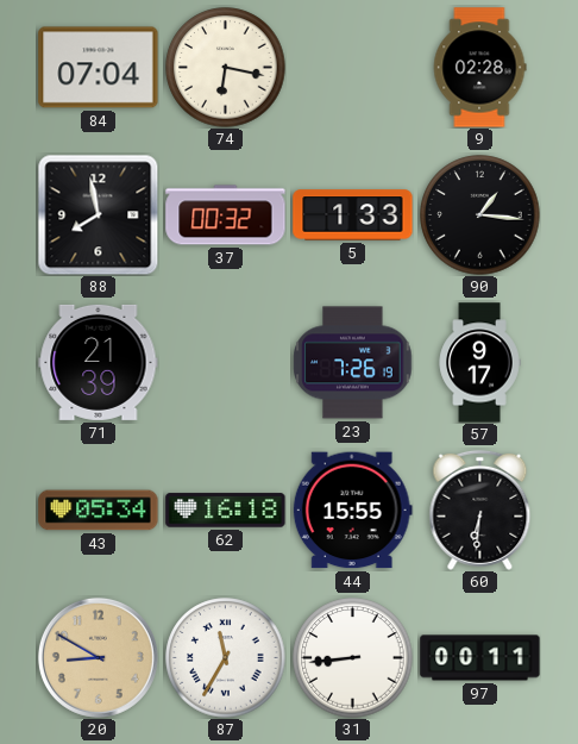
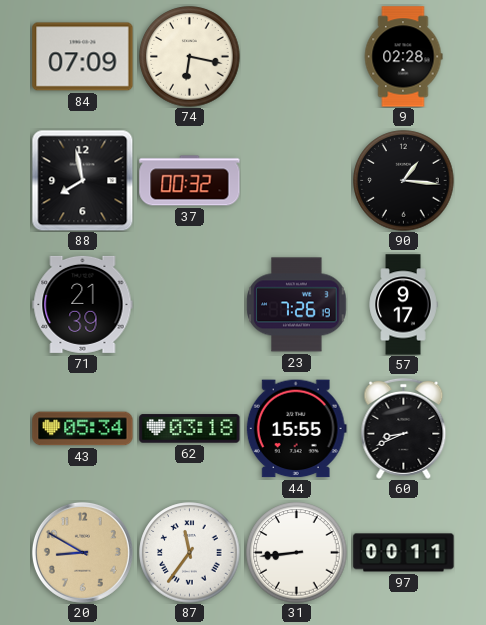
84: 07:04 -> 07:09 (83, 57)
5: 1:33 -> none (353, 215)
62: 16:18 -> 03:18 (190, 429)
60: 6:31 -> 8:41 (404, 428)
87: 11:35 -> 11:36 (190, 553)
